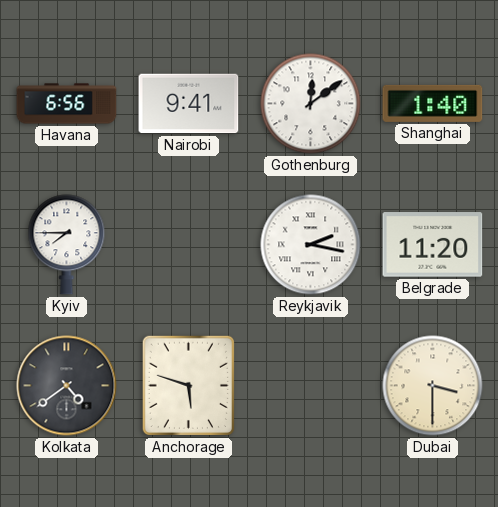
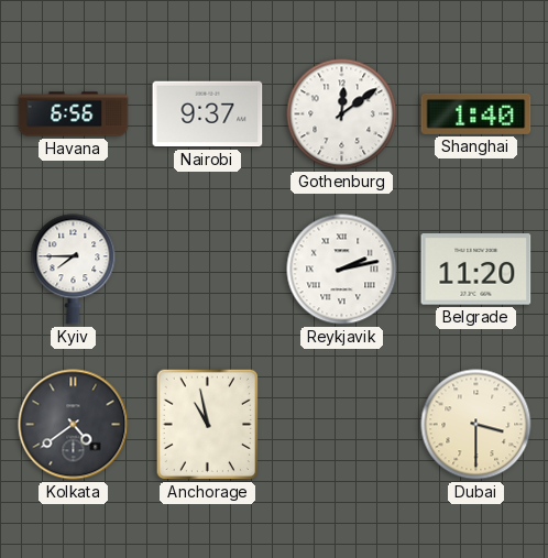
Nairobi: 9:41 -> 9:37 (208, 114)
Reykjavik: 2:17 -> 2:13 (342, 270)
Anchorage: 5:48 -> 10:58 (207, 424)
